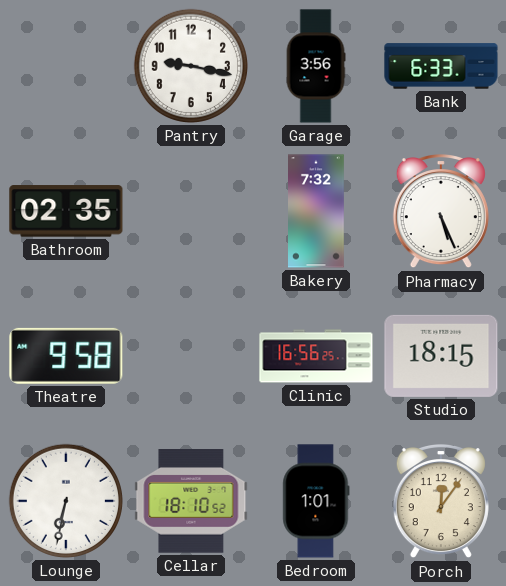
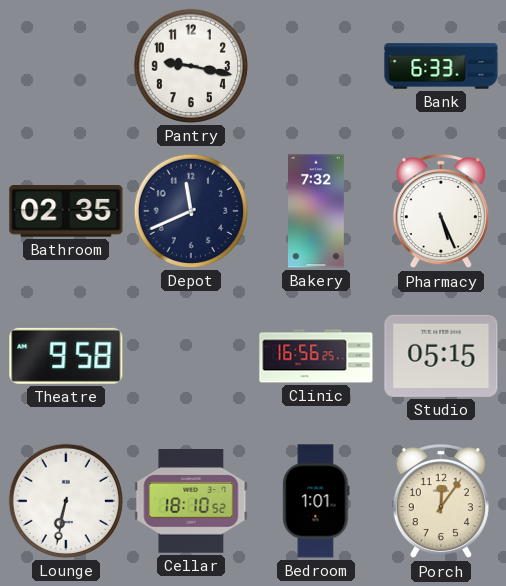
Garage: 3:56 -> none (316, 66)
Depot: none -> 11:41 (191, 211)
Studio: 18:15 -> 05:15 (441, 356)
